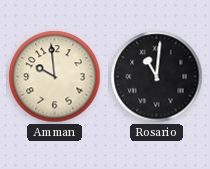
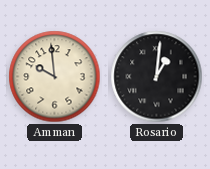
Rosario: 11:01 -> 1:01 (157, 77)
